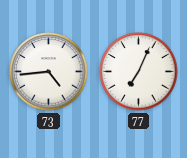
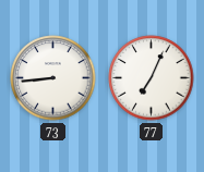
73: 4:44 -> 8:44 (53, 78)
